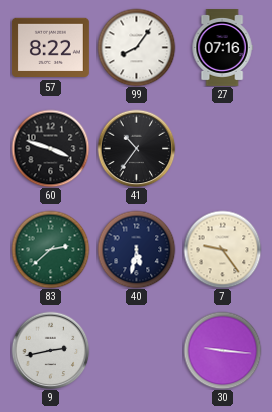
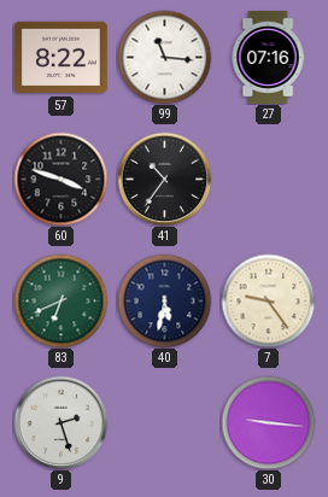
99: 8:06 -> 11:16 (164, 57)
83: 2:38 -> 6:41 (60, 300)
9: 2:43 -> 2:27 (60, 422)
